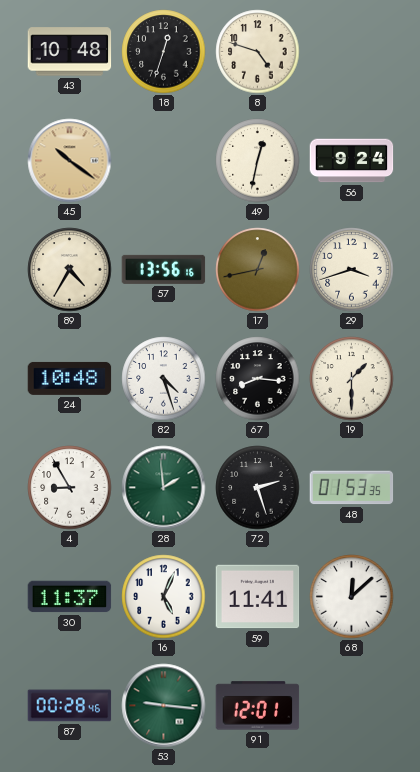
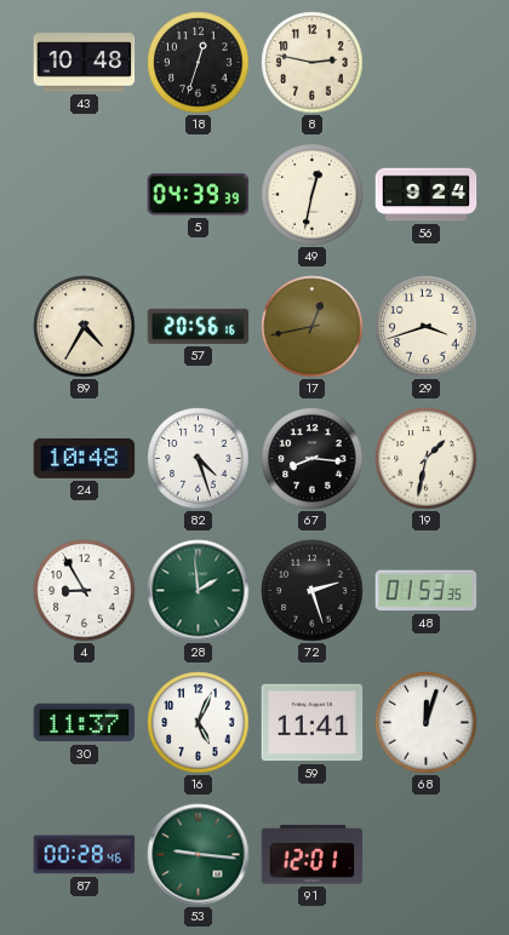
8: 4:48 -> 2:47 (313, 63)
45: 10:21 -> none (70, 161)
5: none -> 04:39 (199, 195)
57: 13:56 -> 20:56 (199, 326)
19: 1:30 -> 1:32 (427, 459)
68: 12:08 -> 12:03 (427, 723)
